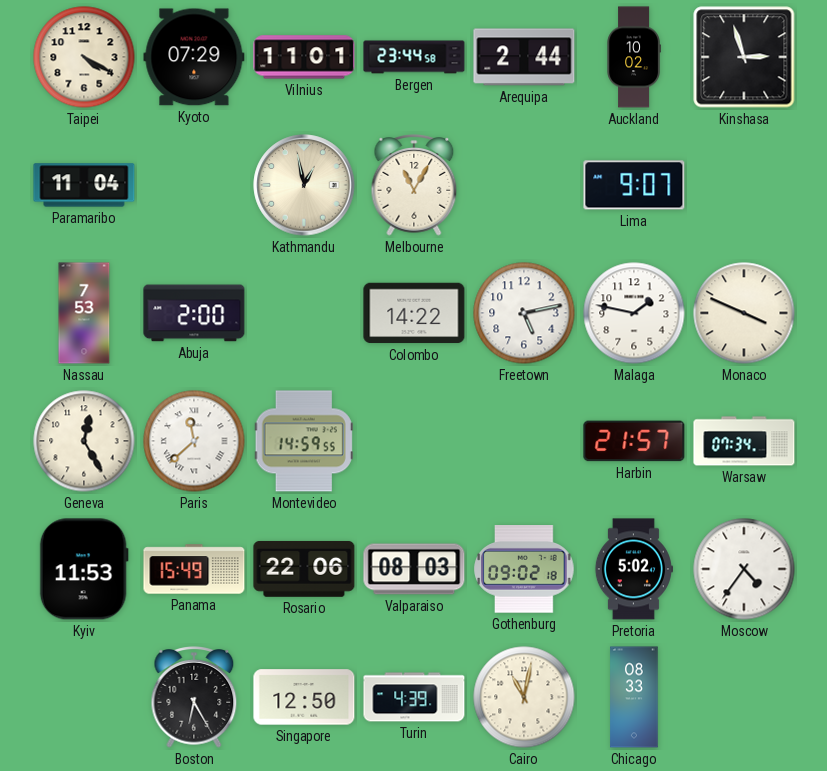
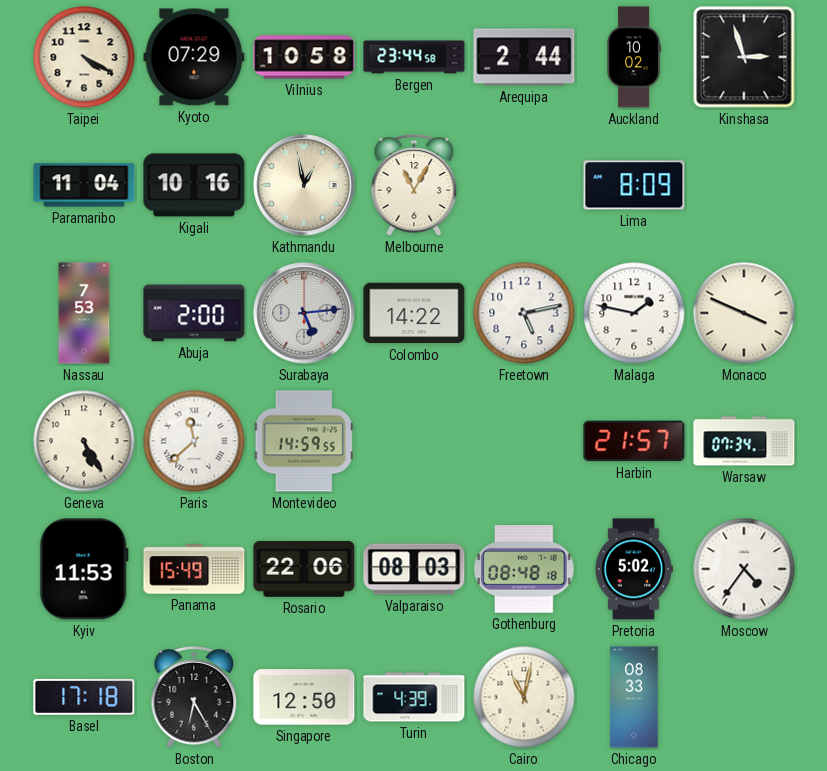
Vilnius: 11:01 -> 10:58 (304, 57)
Kigali: none -> 10:16 (194, 185)
Lima: 9:07 -> 8:09 (634, 185)
Surabaya: none -> 5:14 (304, 313)
Geneva: 12:25 -> 5:25 (84, 441)
Gothenburg: 09:02 -> 08:48 (524, 569)
Basel: none -> 17:18 (84, 697)
